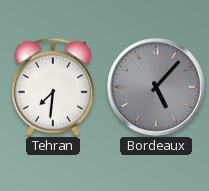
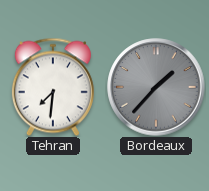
Bordeaux: 5:07 -> 1:37 (156, 87)
